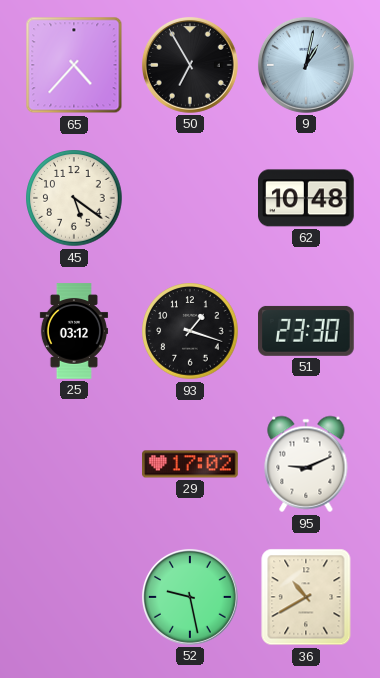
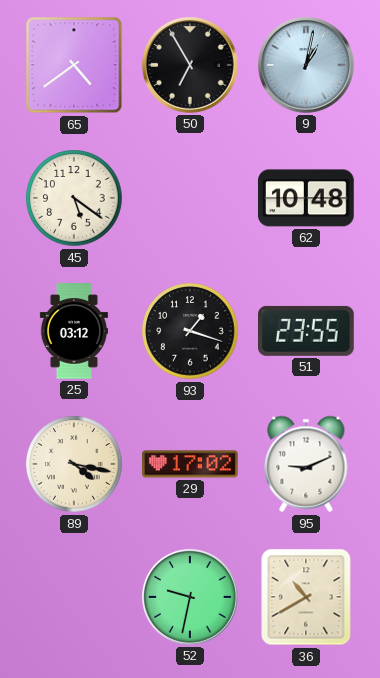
65: 4:37 -> 4:39 (74, 65)
51: 23:30 -> 23:55 (307, 331)
89: none -> 4:17 (74, 464)
52: 9:28 -> 9:32 (190, 597)
